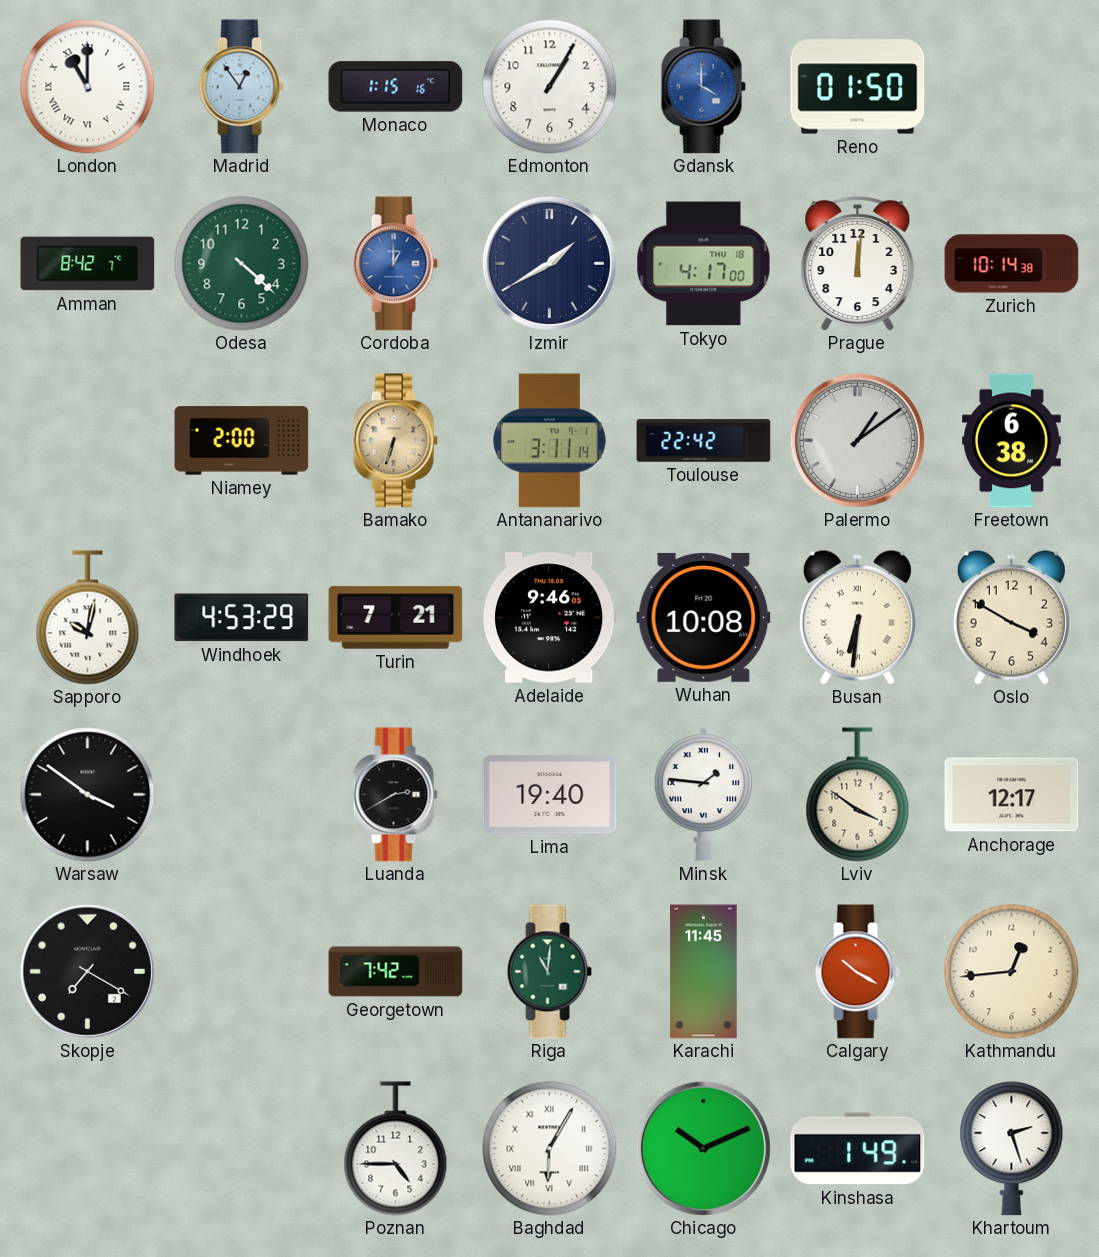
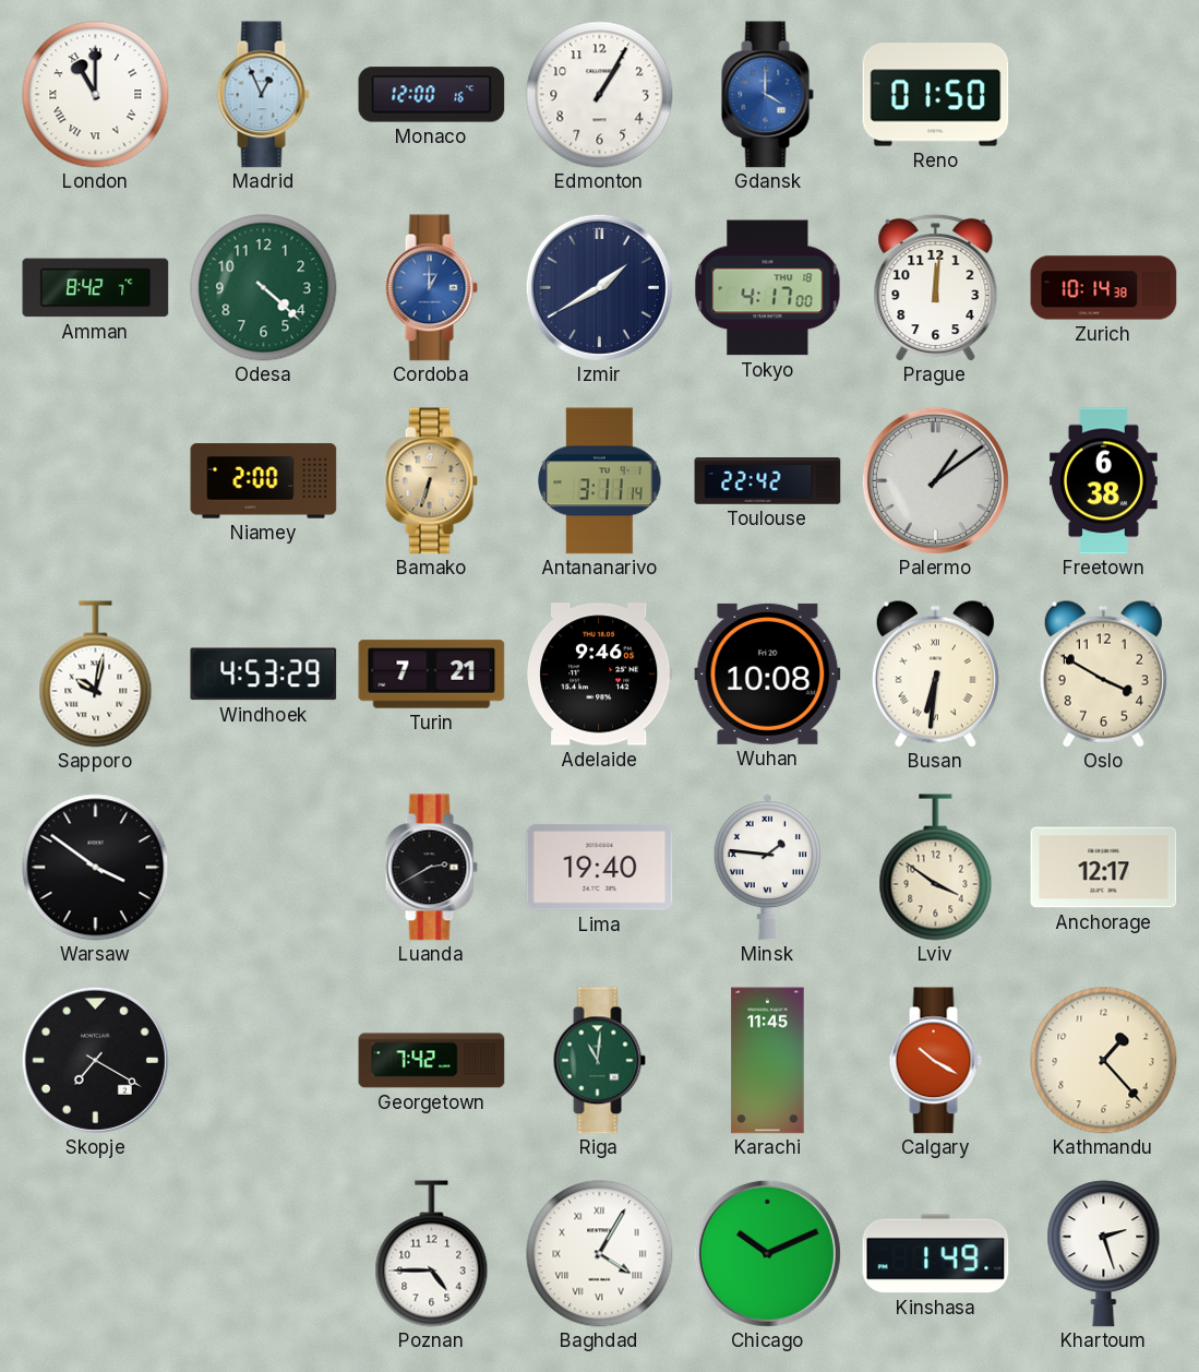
Madrid: 12:54 -> 12:56 (263, 95)
Monaco: 1:15 -> 12:00 (432, 95)
Kathmandu: 12:44 -> 1:23 (1104, 1061)
Baghdad: 6:05 -> 4:05 (600, 1254)
